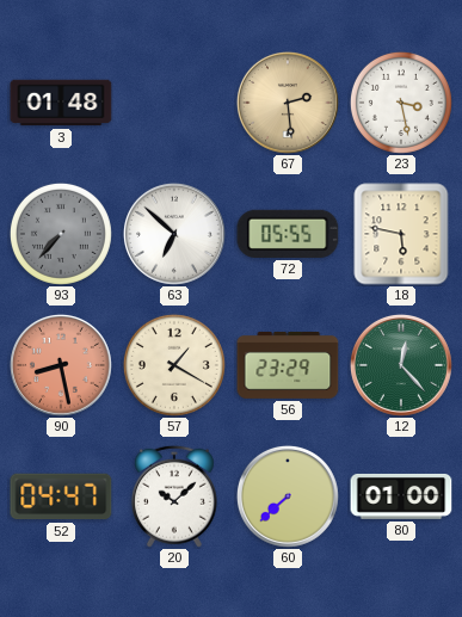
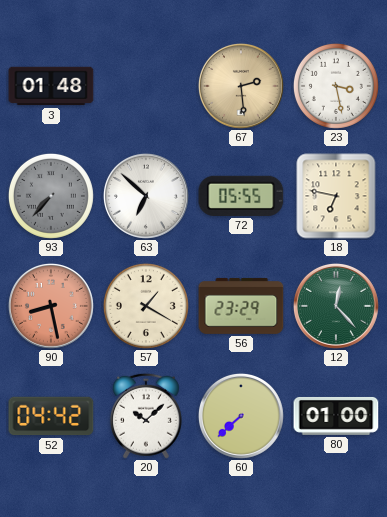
18: 5:47 -> 6:47 (336, 196)
52: 04:47 -> 04:42 (51, 416)
